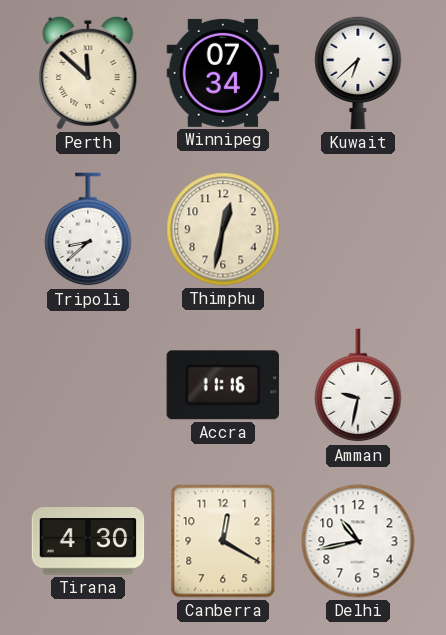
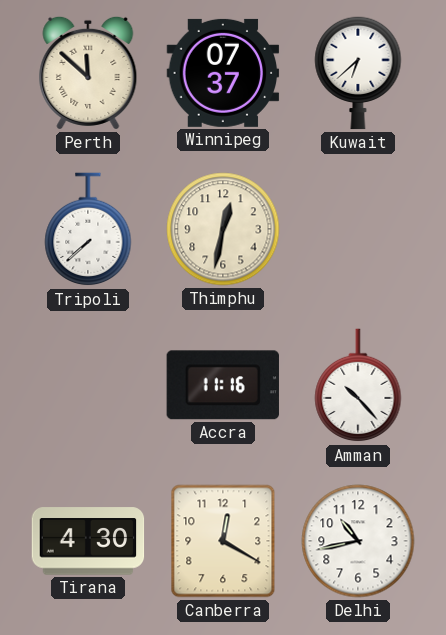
Winnipeg: 07:34 -> 07:37 (223, 73)
Tripoli: 8:38 -> 7:38 (88, 230)
Amman: 9:32 -> 10:23 (358, 386)
